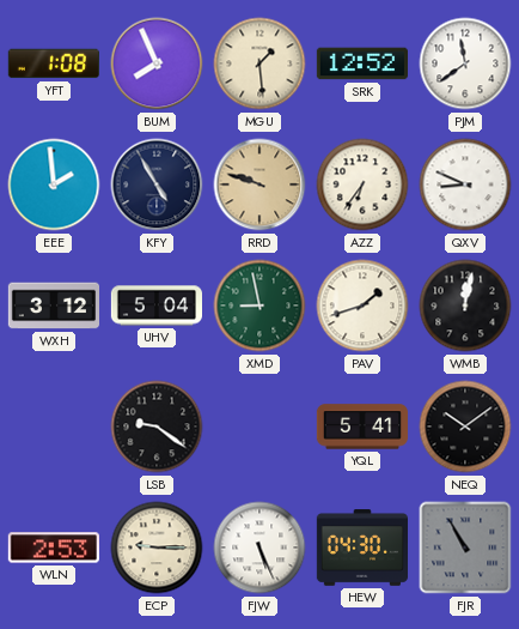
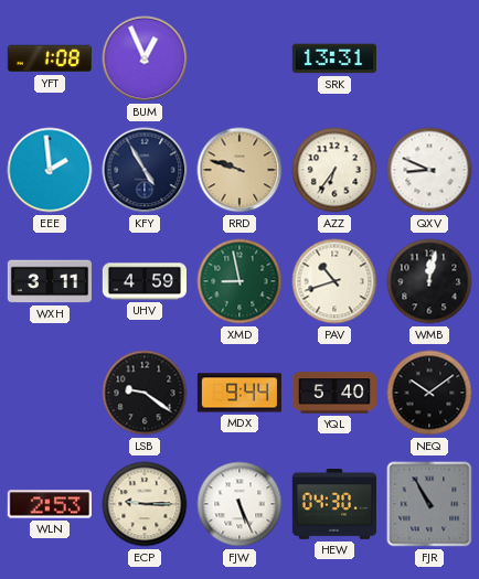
BUM: 7:56 -> 12:56 (145, 58)
MGU: 1:29 -> none (259, 63)
SRK: 12:52 -> 13:31 (333, 58)
PJM: 11:39 -> none (465, 63)
WXH: 3:12 -> 3:11 (49, 281)
UHV: 5:04 -> 4:59 (143, 281)
PAV: 1:42 -> 10:42 (334, 281)
MDX: none -> 9:44 (238, 393)
YQL: 5:41 -> 5:40 (334, 393)
